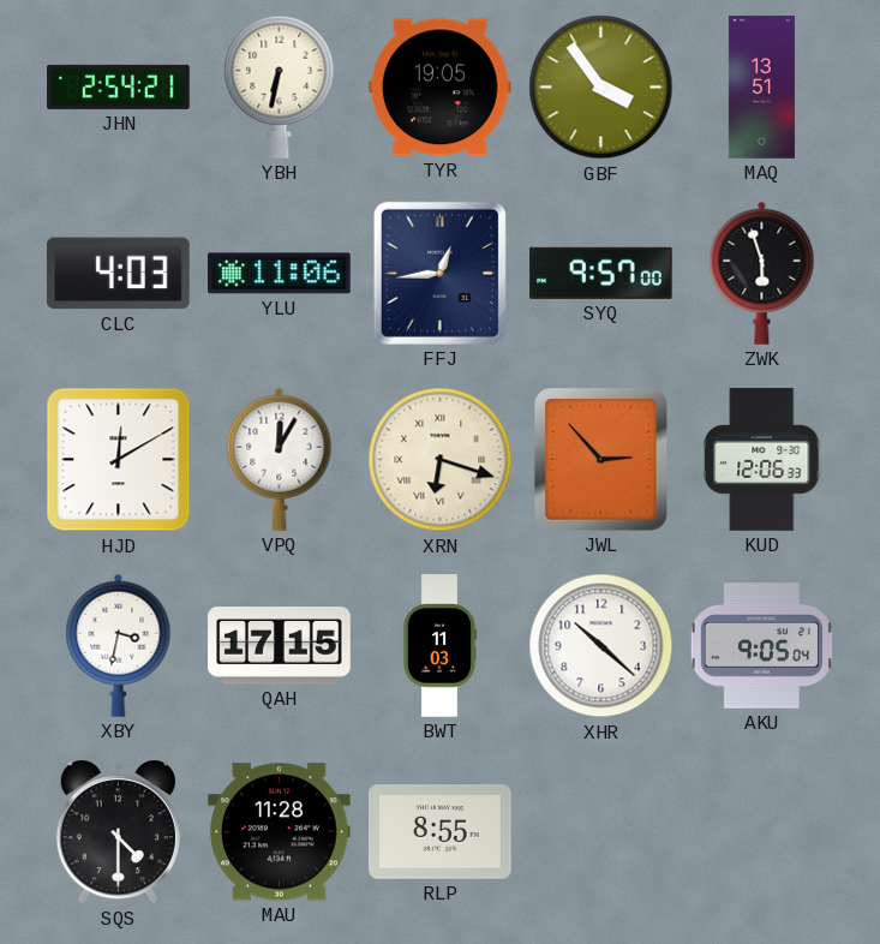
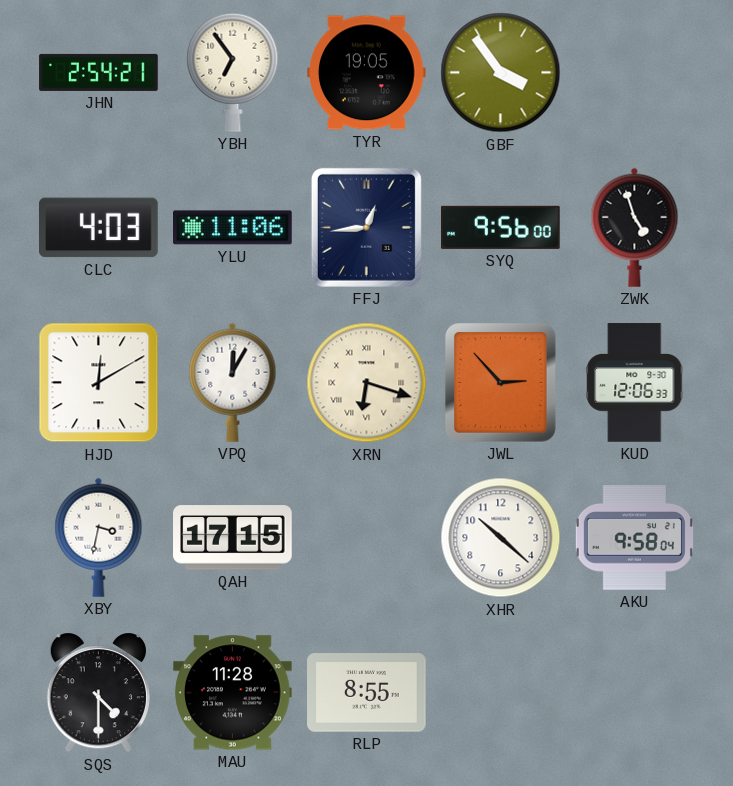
YBH: 6:32 -> 6:54 (233, 72)
MAQ: 13:51 -> none (761, 88)
SYQ: 9:57 -> 9:56 (501, 227)
ZWK: 5:57 -> 4:57 (635, 227)
BWT: 11:03 -> none (439, 646)
AKU: 9:05 -> 9:58 (634, 538)
